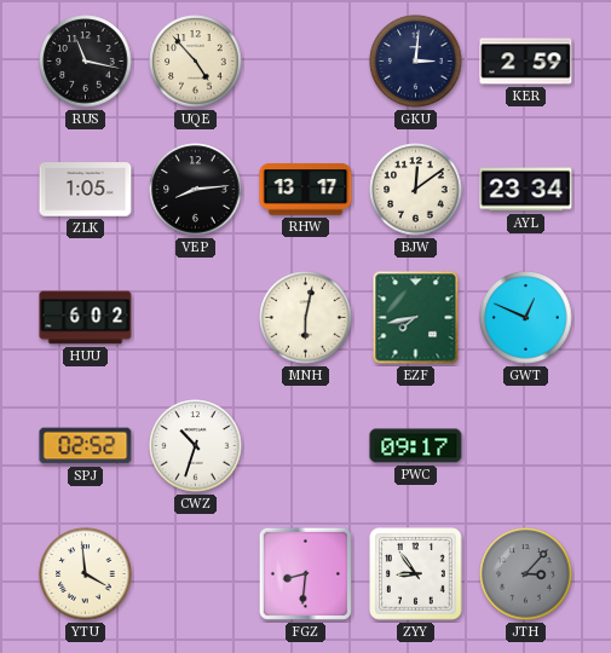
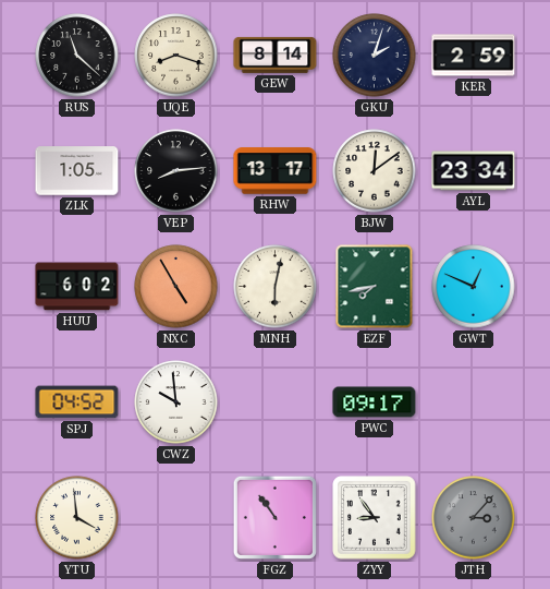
RUS: 11:17 -> 11:22 (77, 56)
UQE: 4:53 -> 8:18 (176, 56)
GEW: none -> 8:14 (276, 55)
GKU: 3:01 -> 2:03 (375, 56)
NXC: none -> 4:55 (176, 287)
SPJ: 02:52 -> 04:52 (77, 402)
CWZ: 10:33 -> 9:59 (176, 402)
FGZ: 8:31 -> 10:54 (274, 517)
